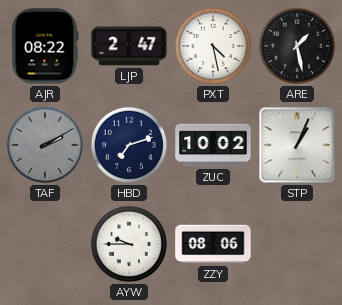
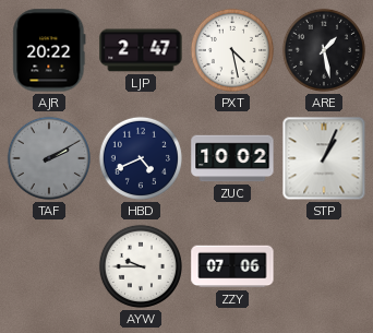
AJR: 08:22 -> 20:22 (49, 50)
HBD: 7:12 -> 4:41 (141, 158)
ZZY: 08:06 -> 07:06 (232, 266)
